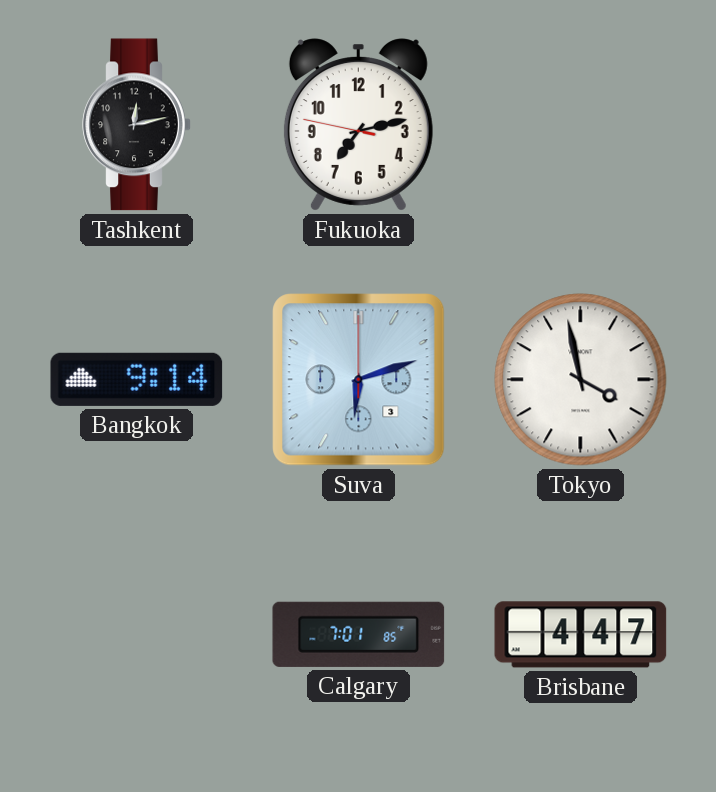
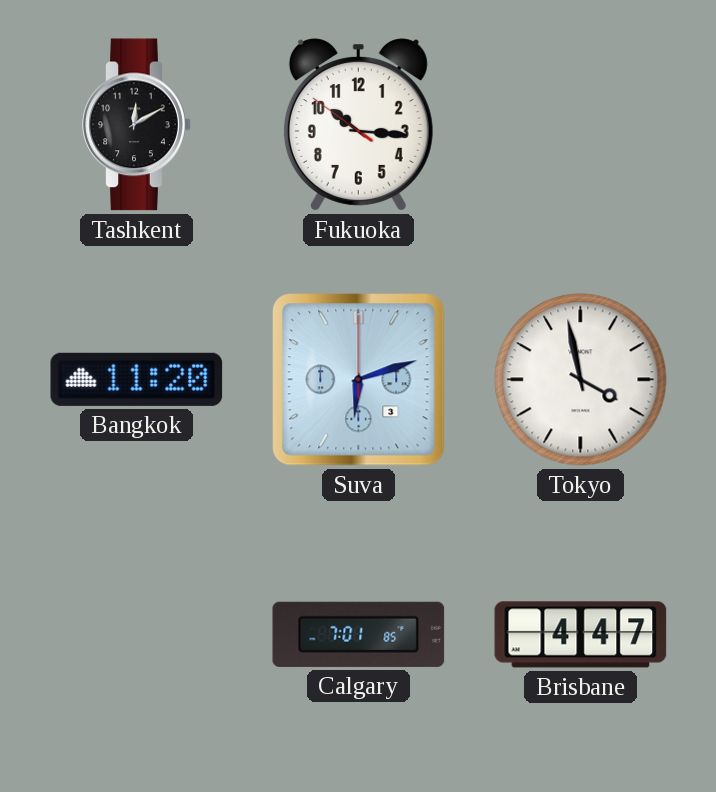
Tashkent: 12:13 -> 12:10 (137, 125)
Fukuoka: 7:12 -> 10:15 (358, 125)
Bangkok: 9:14 -> 11:20 (137, 379)
